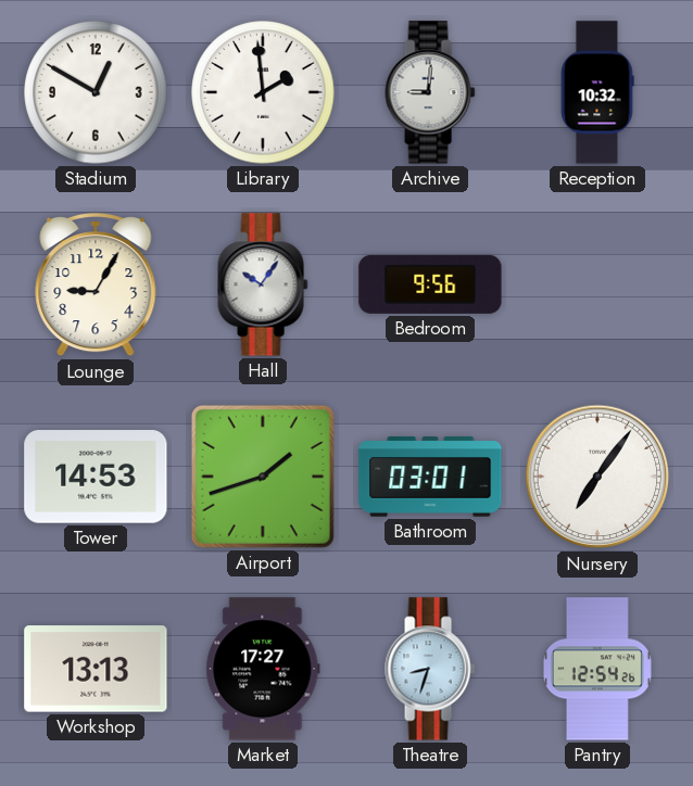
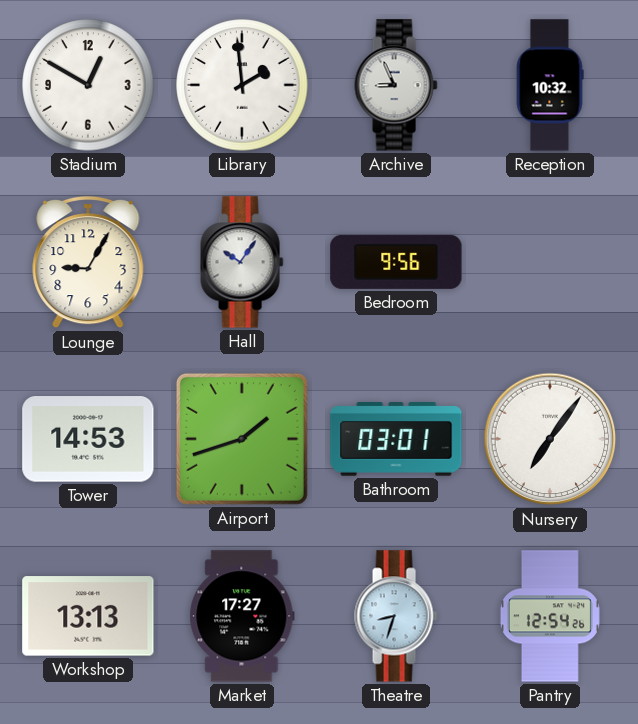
Archive: 9:01 -> 8:56 (396, 85)
